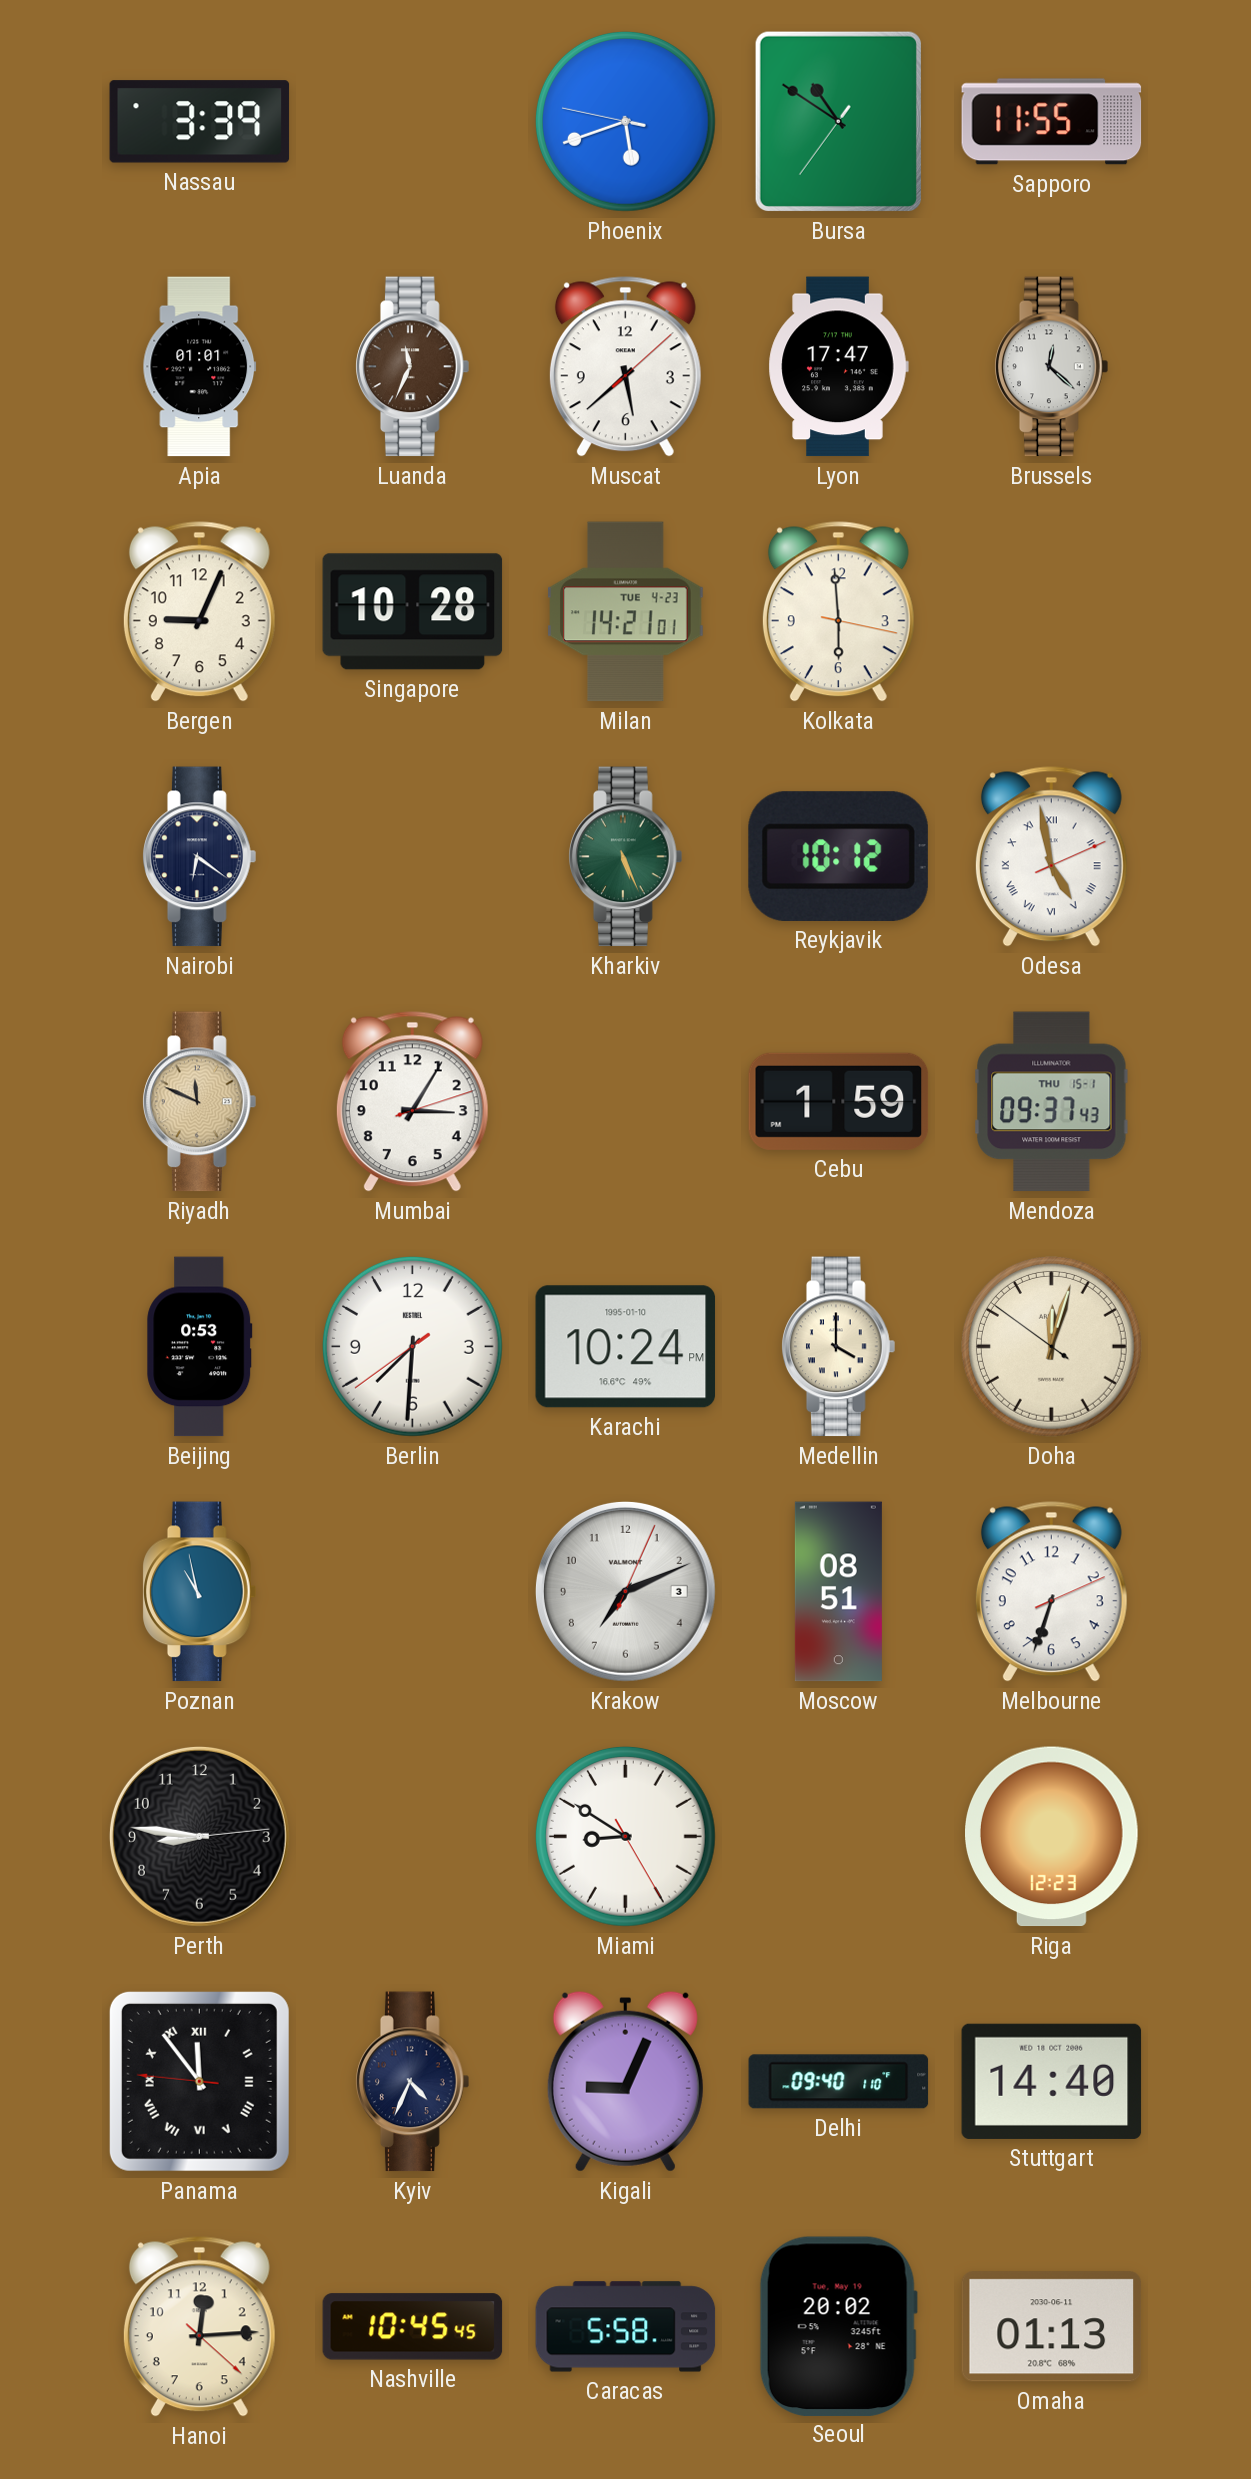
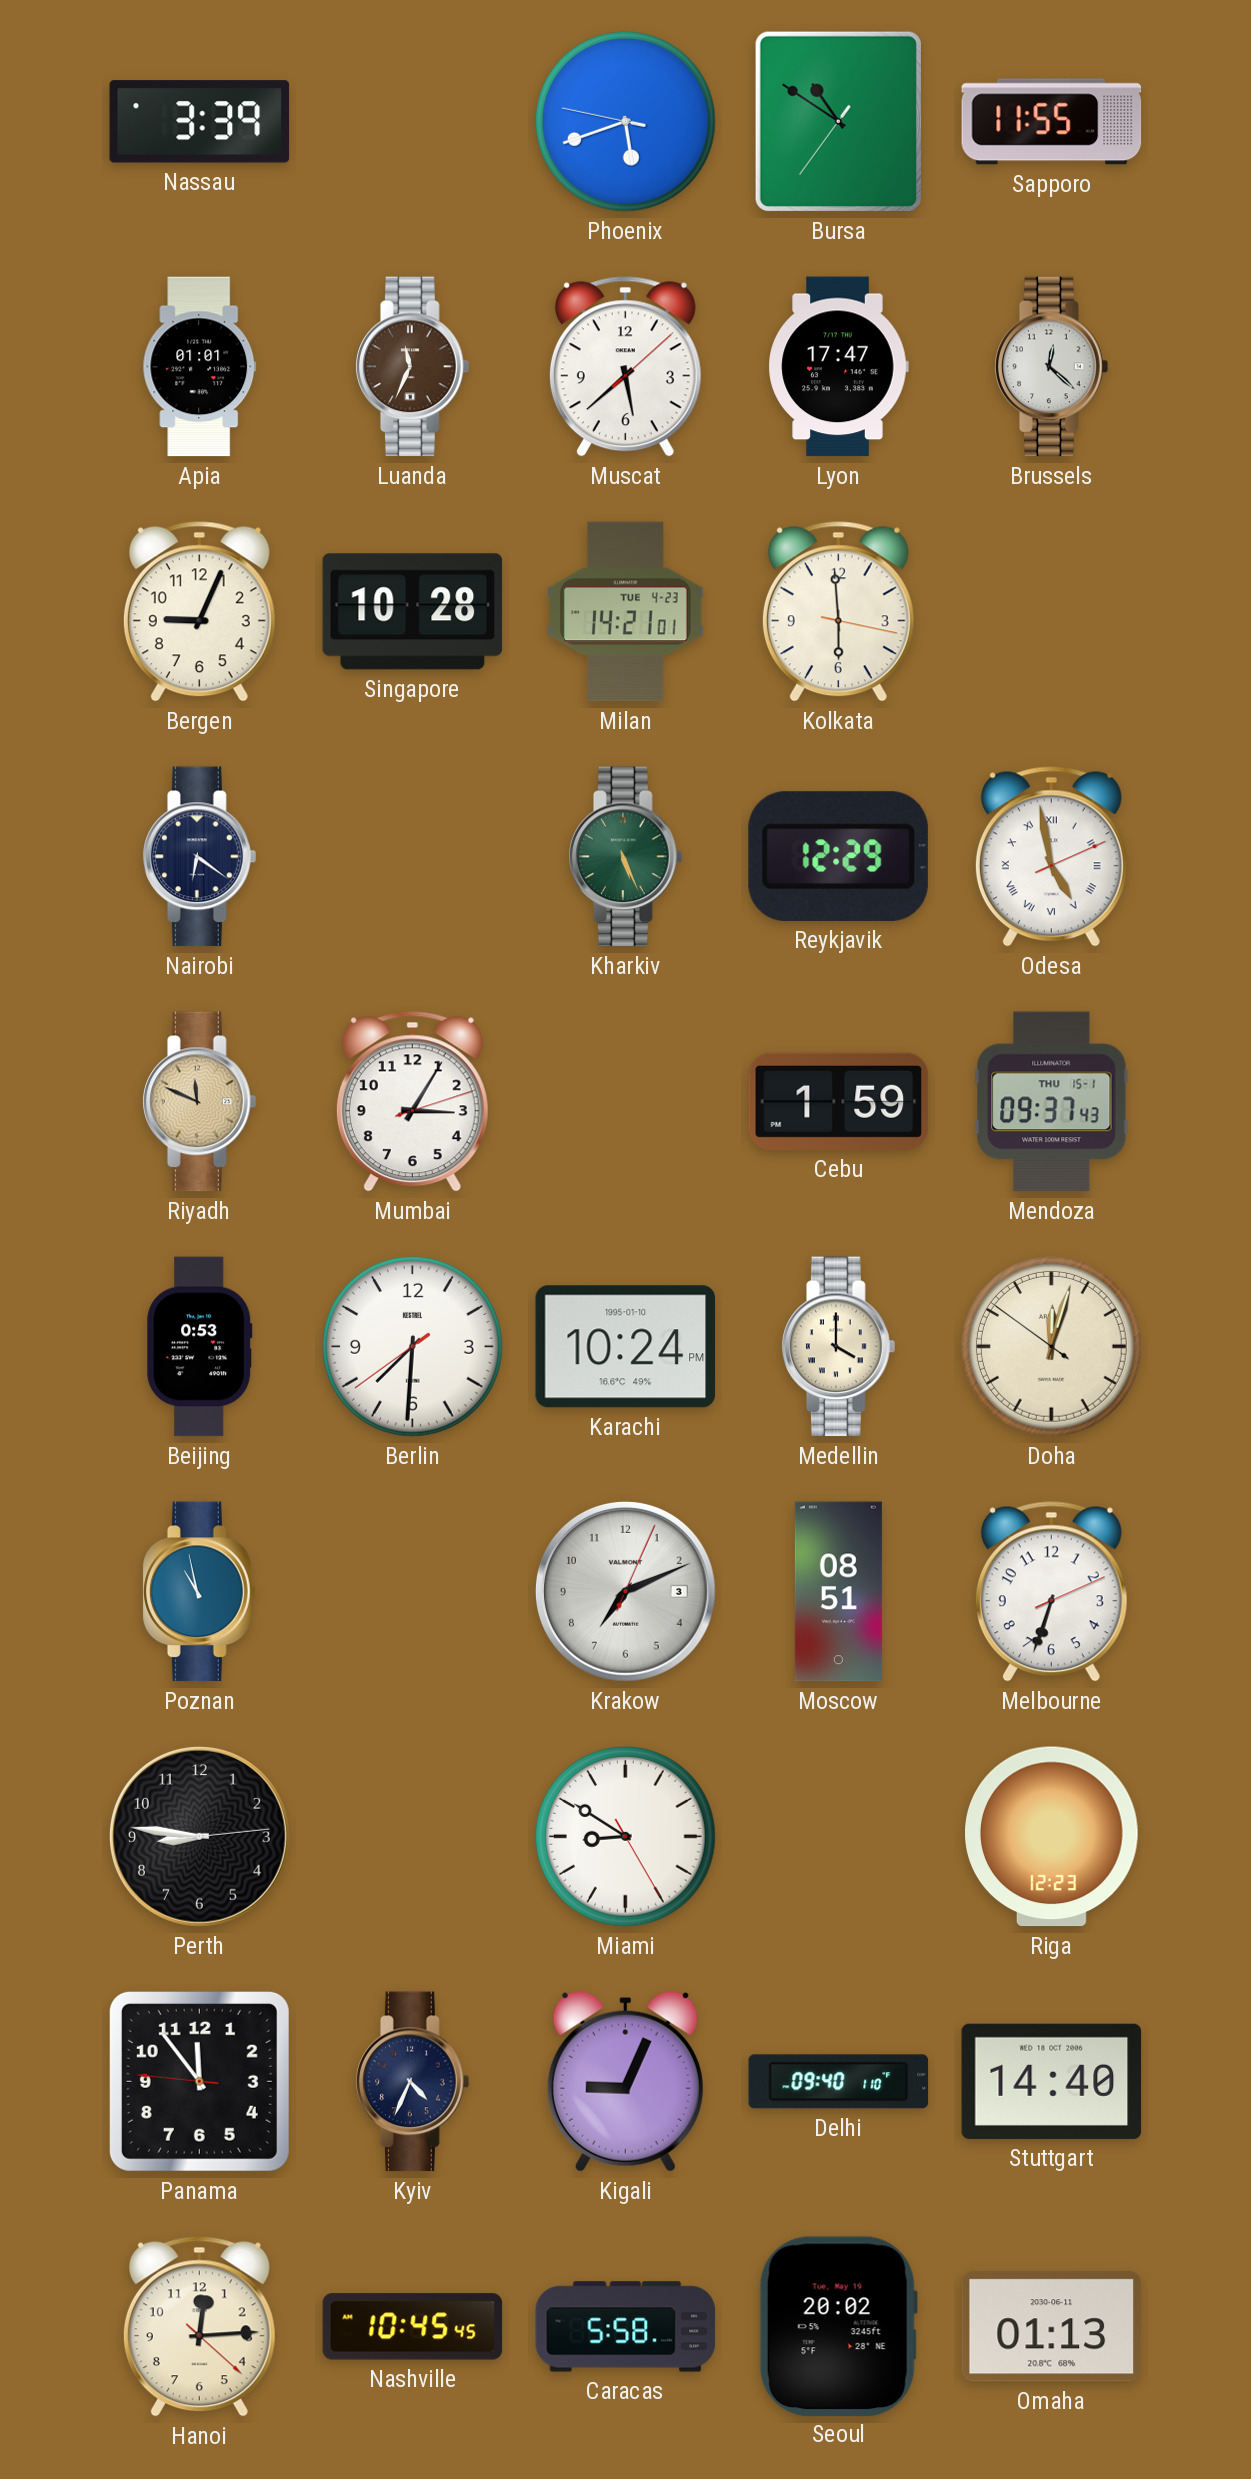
Reykjavik: 10:12 -> 12:29 (838, 856)
Panama numerals: Roman -> Arabic (199, 2081)
